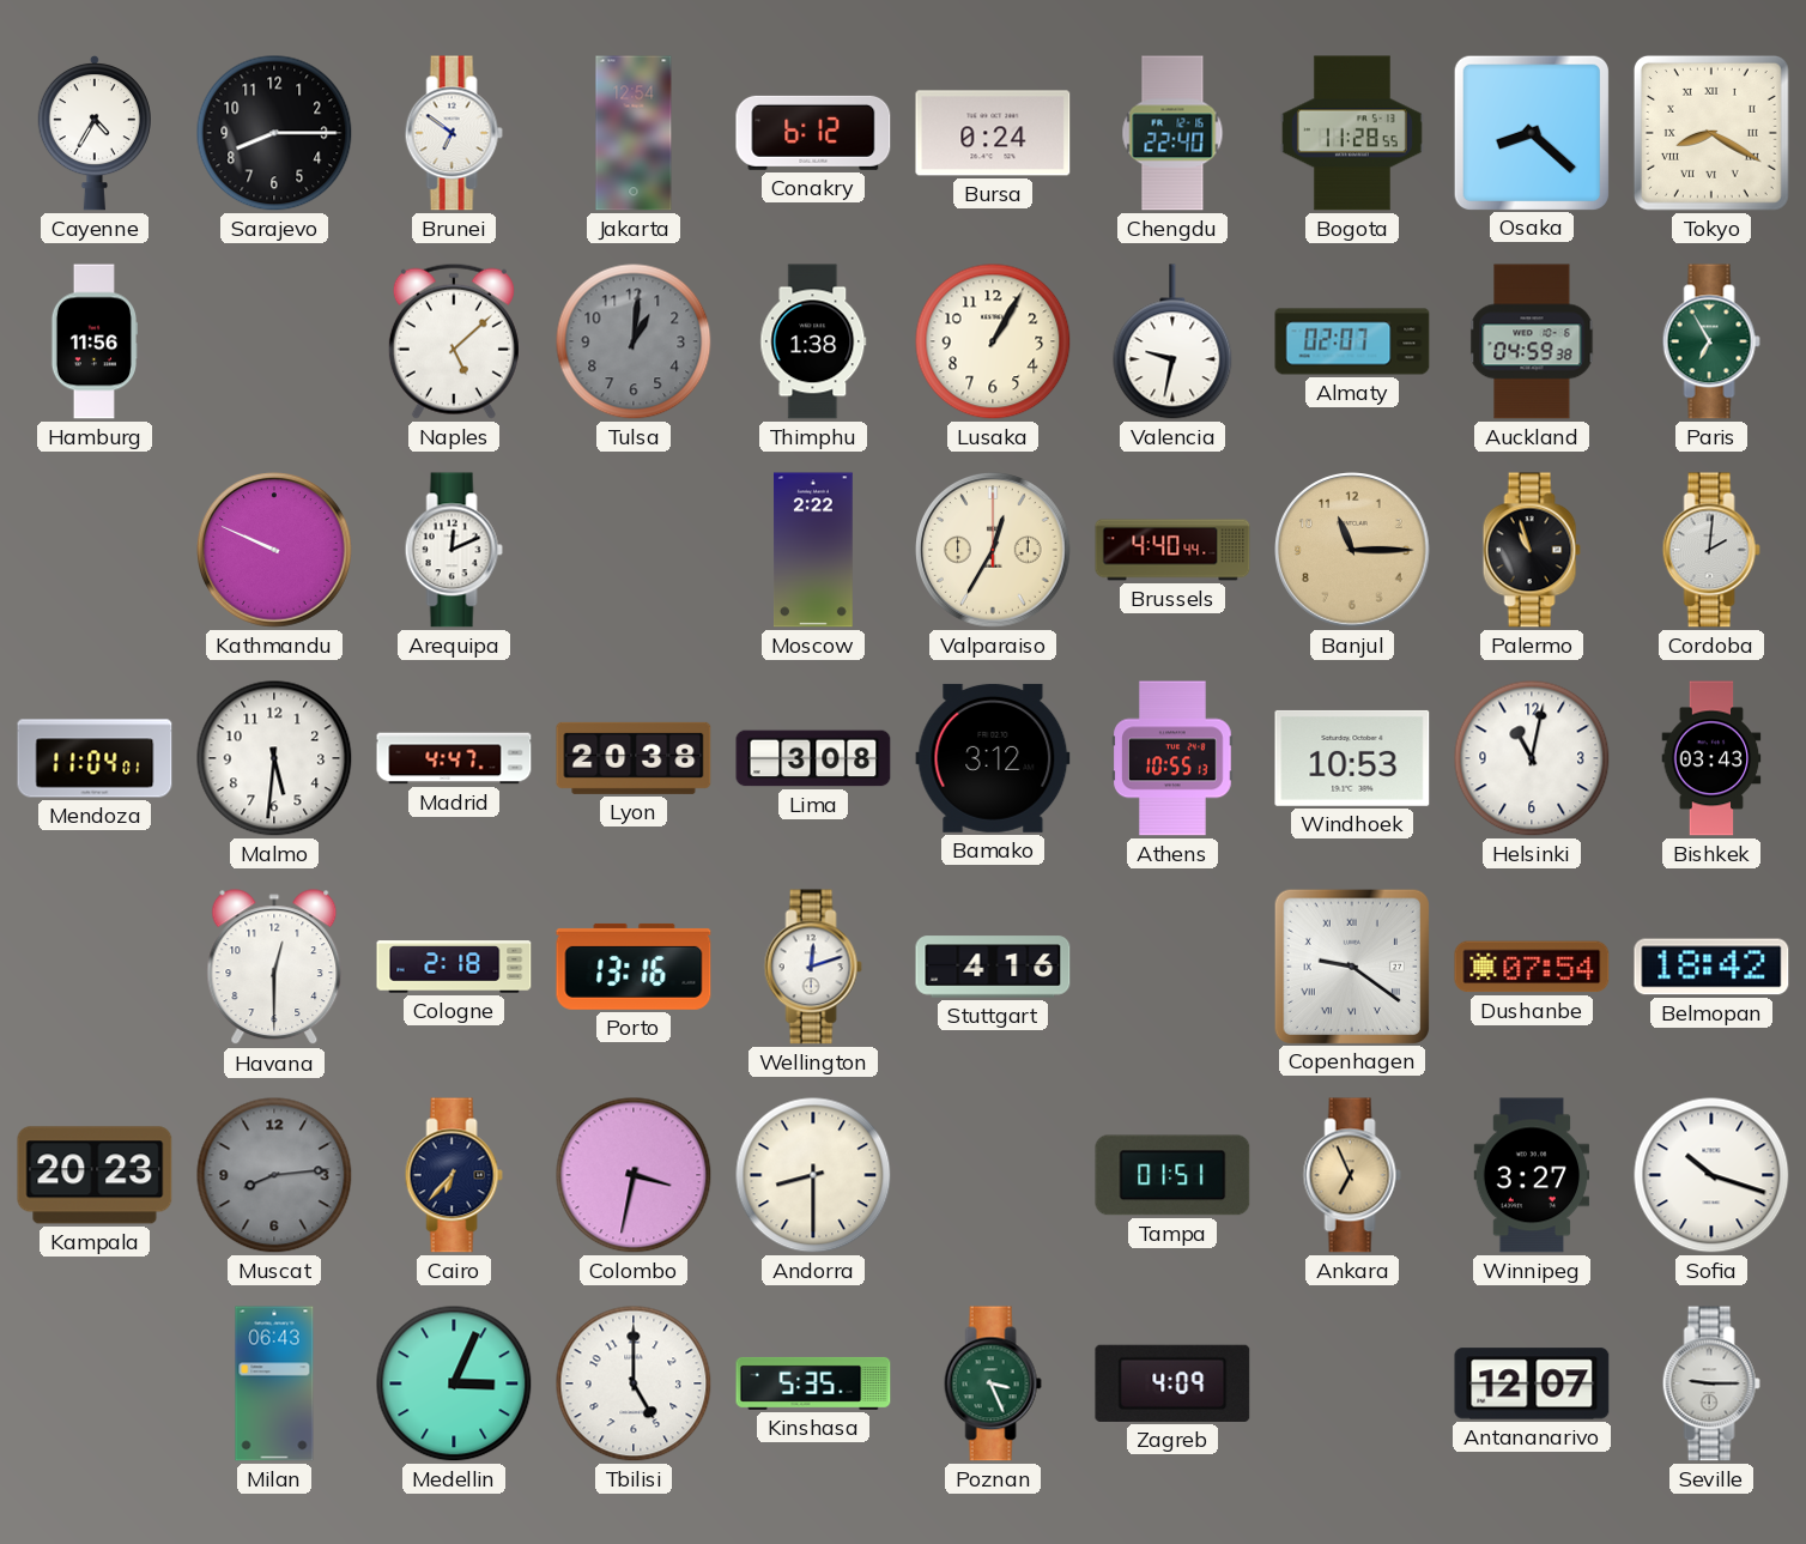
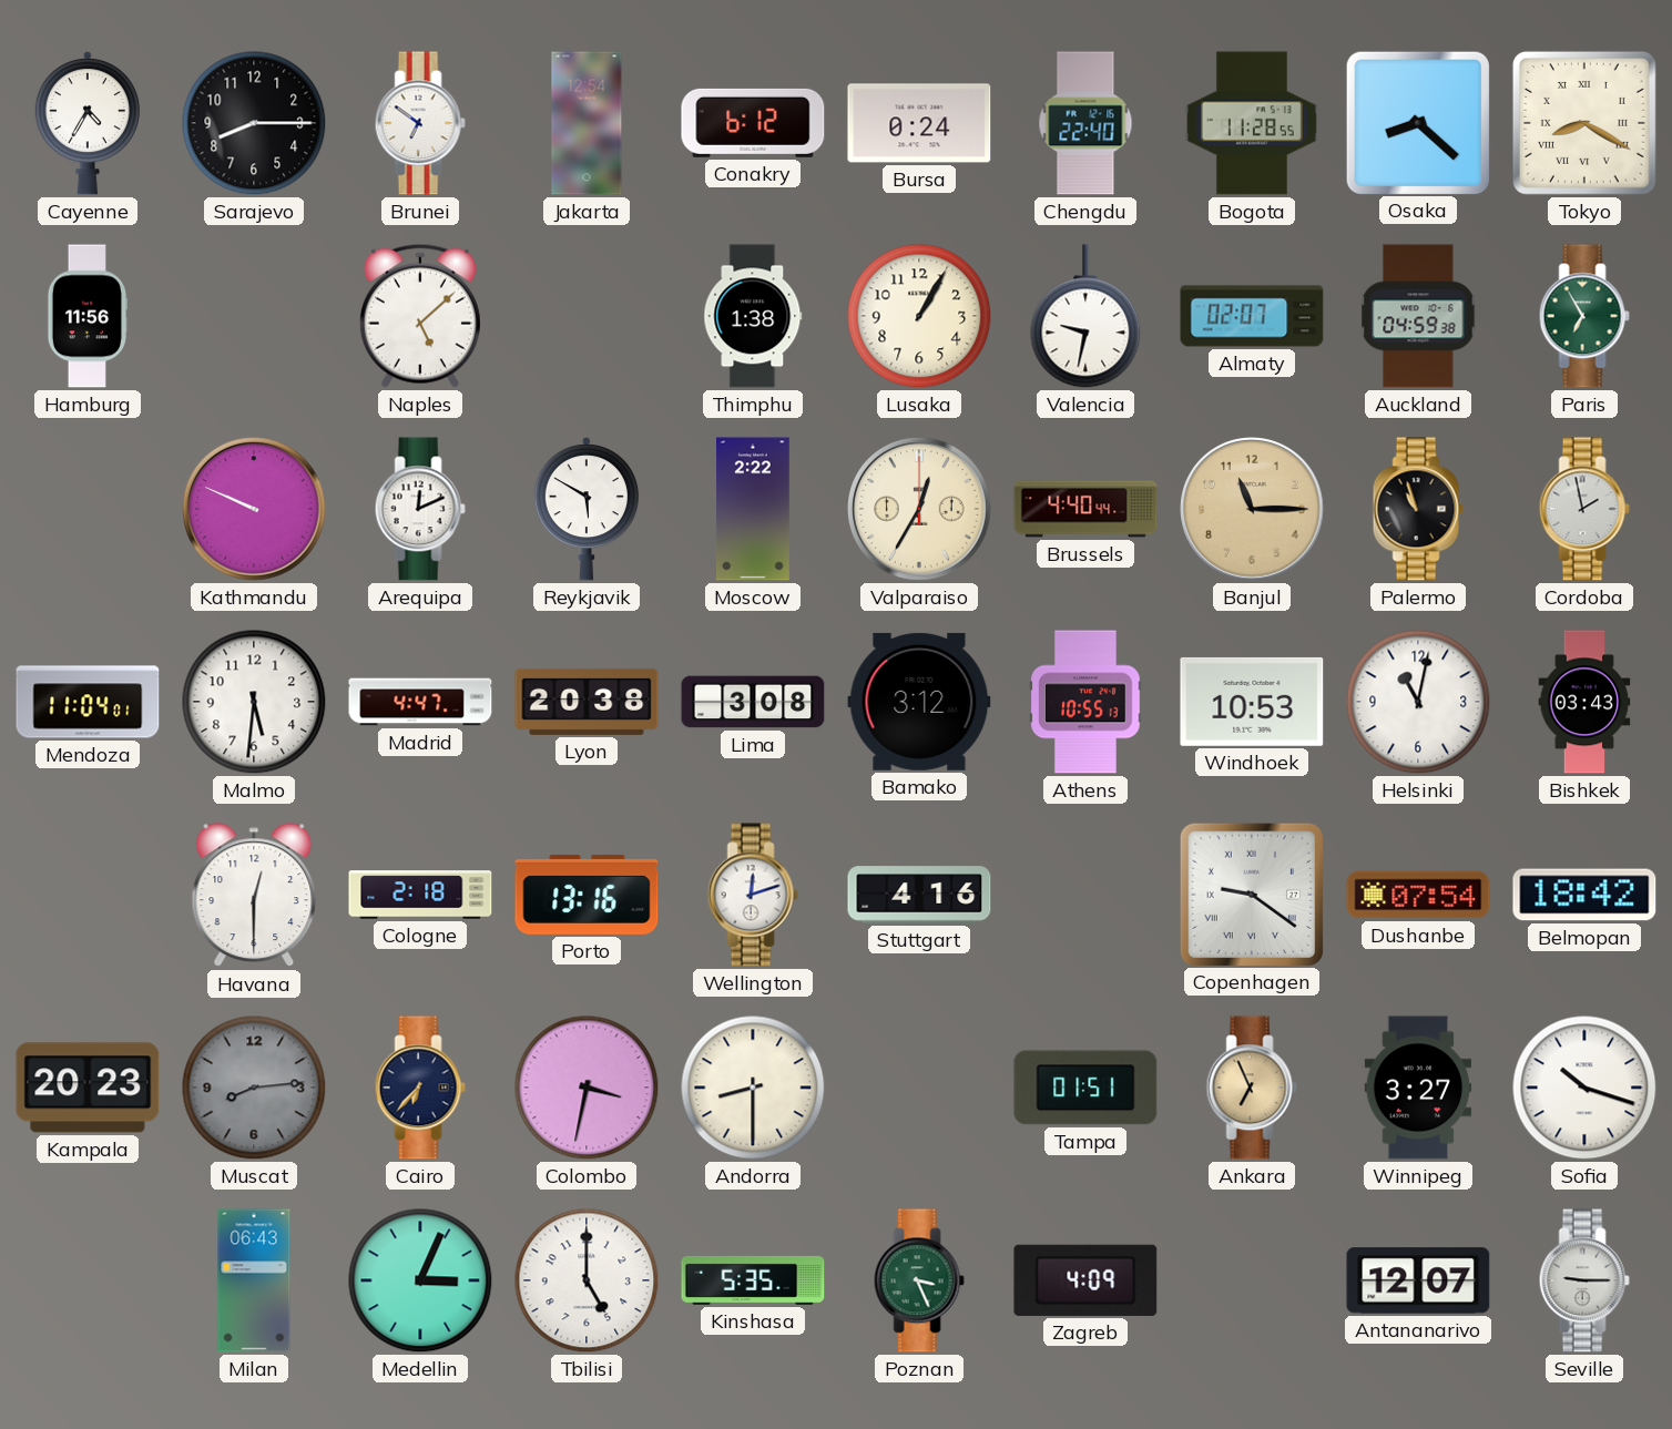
Tulsa: 1:01 -> none (634, 341)
Reykjavik: none -> 5:50 (587, 509)
Cordoba: 2:01 -> 1:58 (1584, 509)
